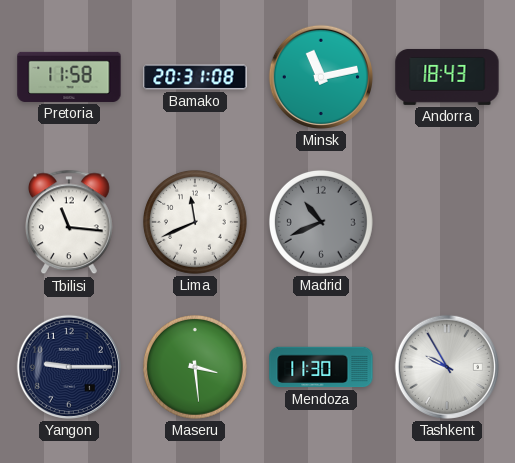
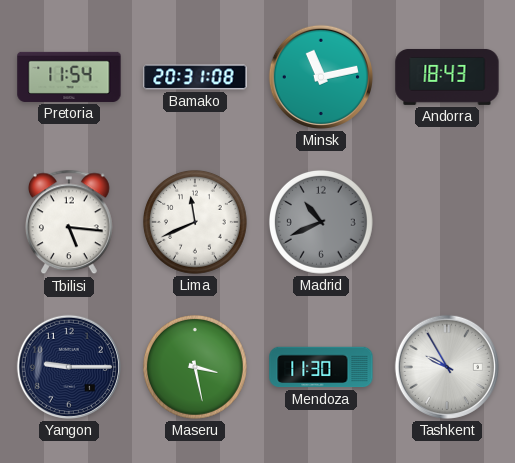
Pretoria: 11:58 -> 11:54 (69, 77)
Tbilisi: 11:16 -> 5:16 (69, 222)
Maseru: 3:29 -> 3:28 (195, 367)
